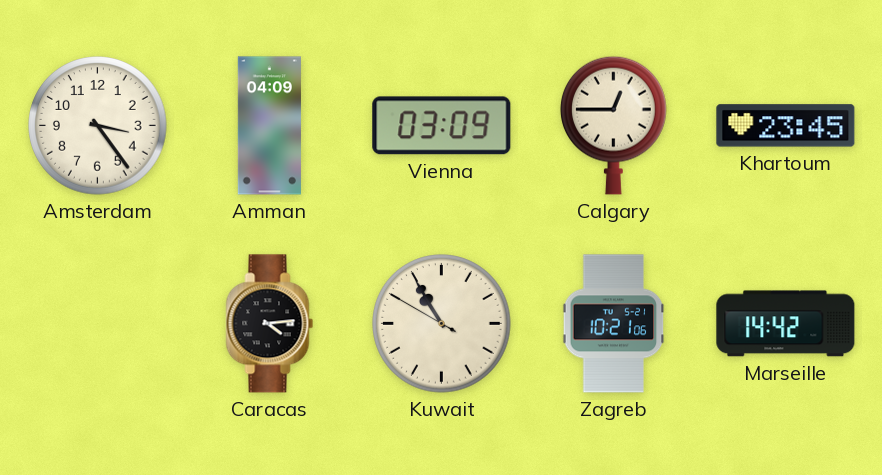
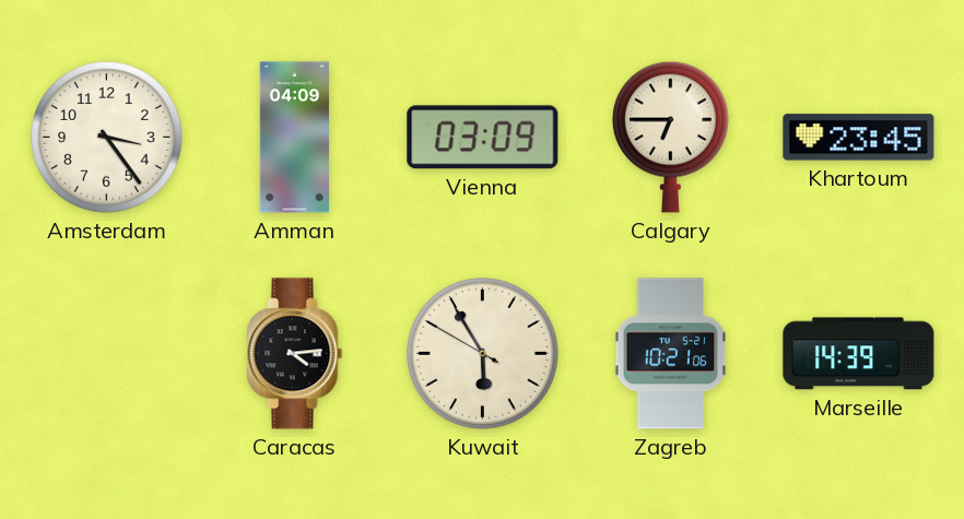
Calgary: 12:45 -> 6:45 (671, 137)
Kuwait: 10:54 -> 5:54 (483, 354)
Marseille: 14:42 -> 14:39 (859, 354)
